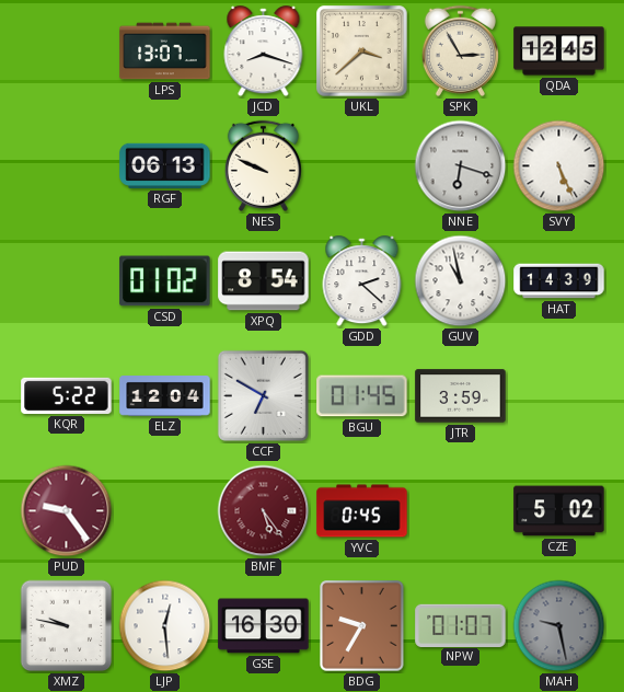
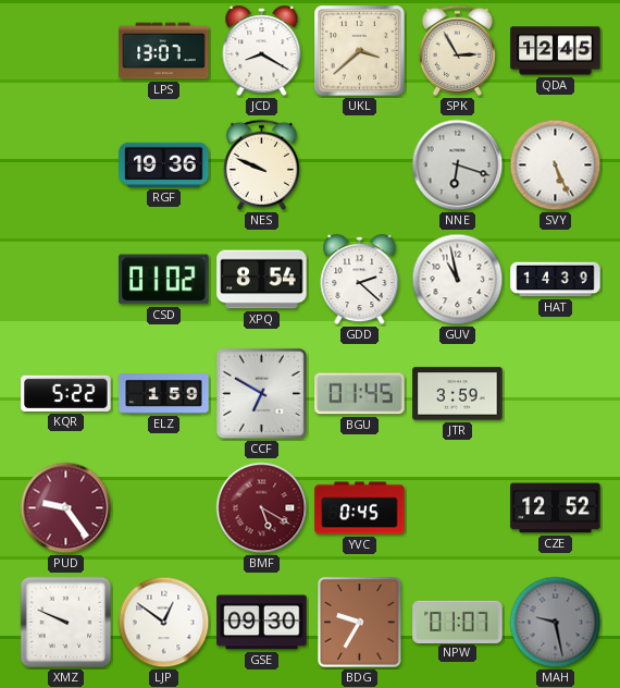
JCD: 8:18 -> 8:20 (262, 51)
RGF: 06:13 -> 19:36 (164, 164)
ELZ: 12:04 -> 1:59 (164, 394)
BMF: 5:24 -> 5:20 (262, 508)
CZE: 5:02 -> 12:52 (556, 508)
XMZ: 9:47 -> 9:49 (66, 623)
LJP: 12:29 -> 12:51 (164, 623)
GSE: 16:30 -> 09:30 (262, 623)
